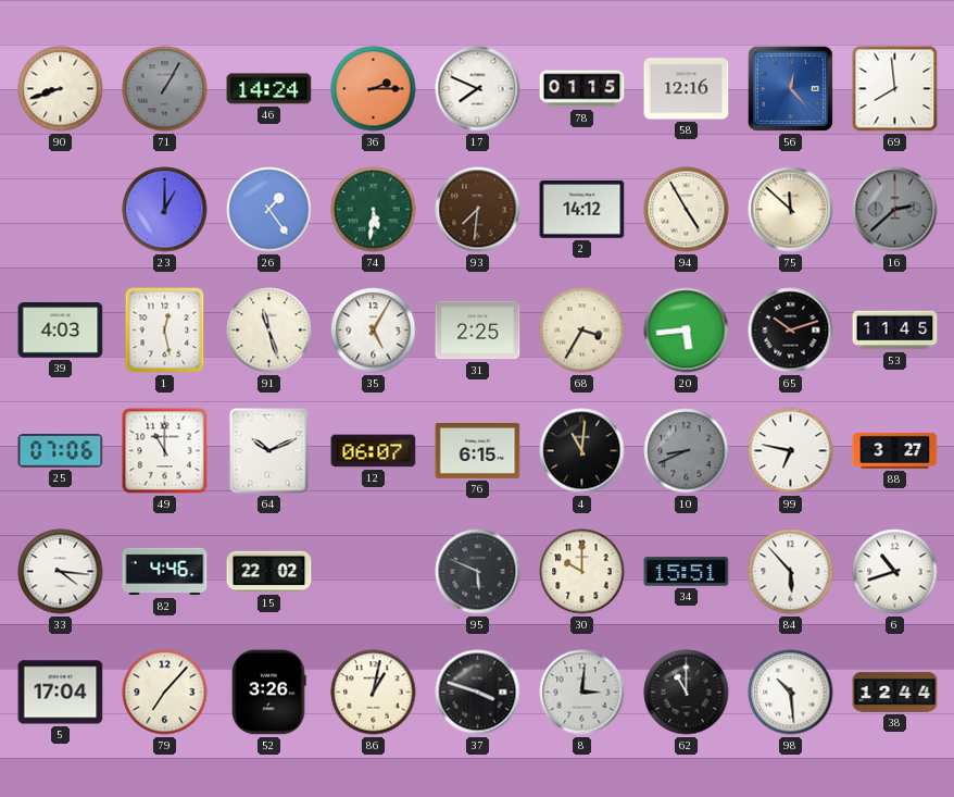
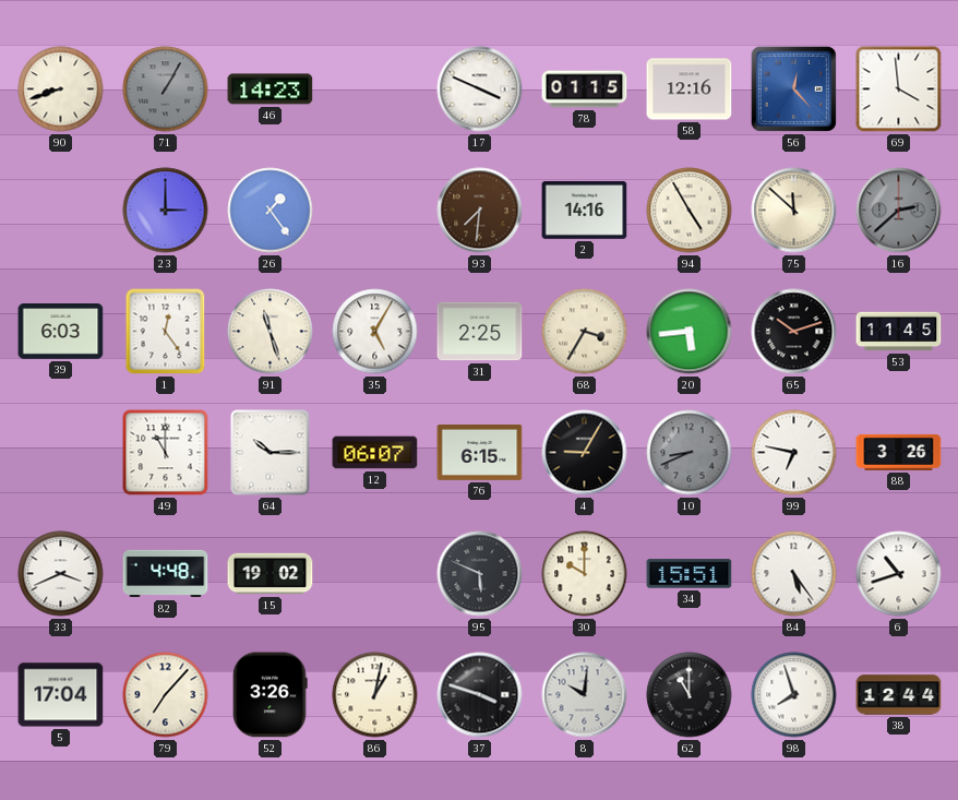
46: 14:24 -> 14:23 (271, 89)
36: 2:15 -> none (374, 89)
17: 7:49 -> 3:49 (480, 89)
69: 7:59 -> 3:59 (899, 89)
23: 1:00 -> 3:00 (166, 211)
74: 5:31 -> none (374, 210)
2: 14:12 -> 14:16 (585, 210)
39: 4:03 -> 6:03 (61, 332)
1: 12:28 -> 12:24 (166, 332)
25: 07:06 -> none (61, 451)
64: 10:11 -> 10:15 (271, 453)
4: 11:01 -> 9:05 (585, 453)
88: 3:27 -> 3:26 (899, 452)
33: 4:16 -> 3:41 (61, 574)
82: 4:46 -> 4:48 (166, 574)
15: 22:02 -> 19:02 (271, 574)
84: 5:53 -> 5:24 (794, 574)
8: 3:01 -> 10:01 (585, 695)
98: 10:29 -> 7:57 (794, 695)
